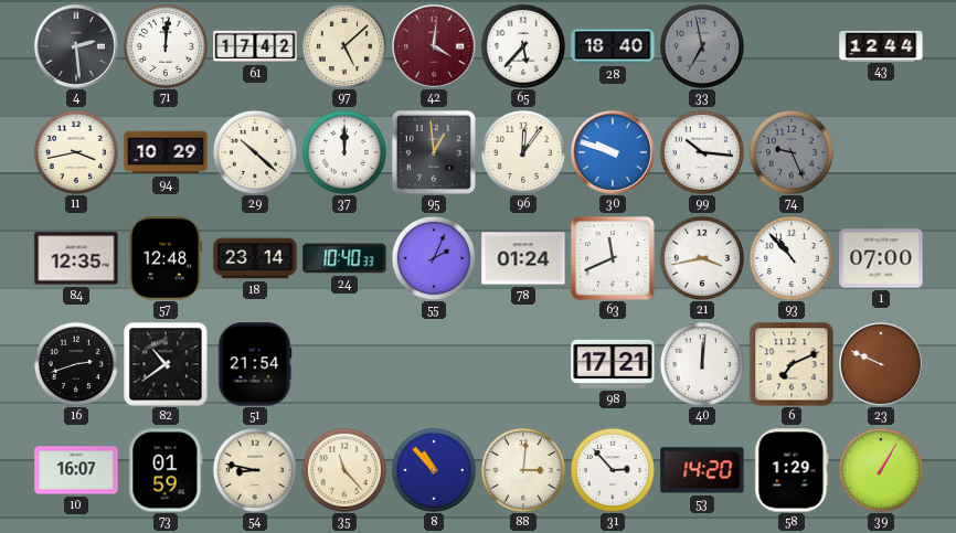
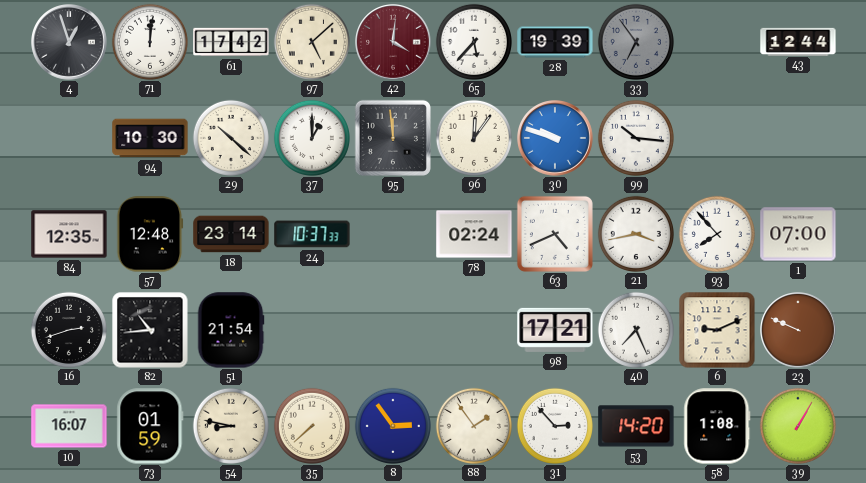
4: 2:29 -> 12:57 (69, 42)
28: 18:40 -> 19:39 (555, 42)
33: 6:58 -> 6:54 (636, 42)
11: 3:43 -> none (76, 152)
94: 10:29 -> 10:30 (150, 138)
37: 12:00 -> 1:00 (312, 138)
95: 12:59 -> 11:59 (393, 138)
74: 9:26 -> none (792, 152)
24: 10:40 -> 10:37 (312, 234)
55: 2:04 -> none (434, 258)
78: 01:24 -> 02:24 (474, 234)
63: 11:41 -> 4:41 (555, 234)
93: 10:53 -> 7:53 (717, 234)
82: 10:39 -> 10:44 (150, 330)
40: 12:01 -> 7:26 (636, 330)
6: 7:11 -> 9:11 (717, 330)
35: 11:23 -> 7:38 (312, 426)
8: 10:53 -> 2:54 (393, 426)
88: 3:01 -> 1:54 (474, 426)
58: 1:29 -> 1:08 (717, 426)
